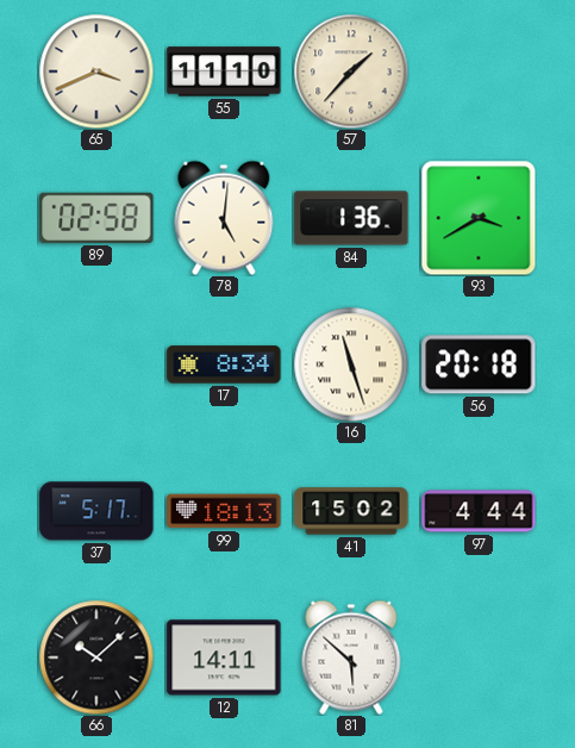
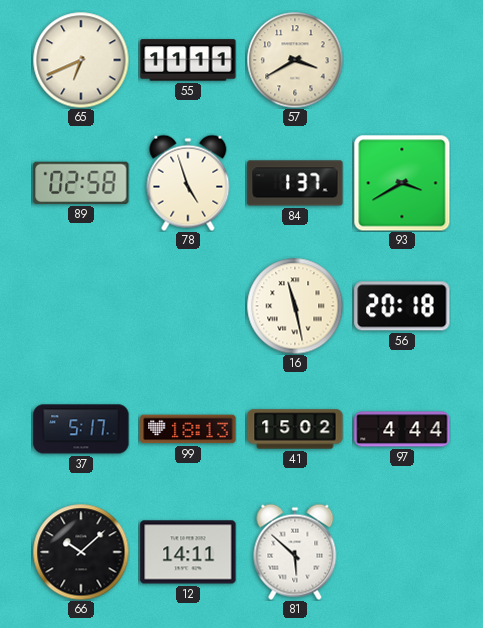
65: 3:41 -> 6:41 (81, 60)
55: 11:10 -> 11:11 (188, 60)
57: 1:37 -> 3:40 (295, 60)
78: 5:01 -> 4:57 (188, 183)
84: 1:36 -> 1:37 (295, 183)
17: 8:34 -> none (224, 364)
16: 11:27 -> 11:28 (295, 306)
